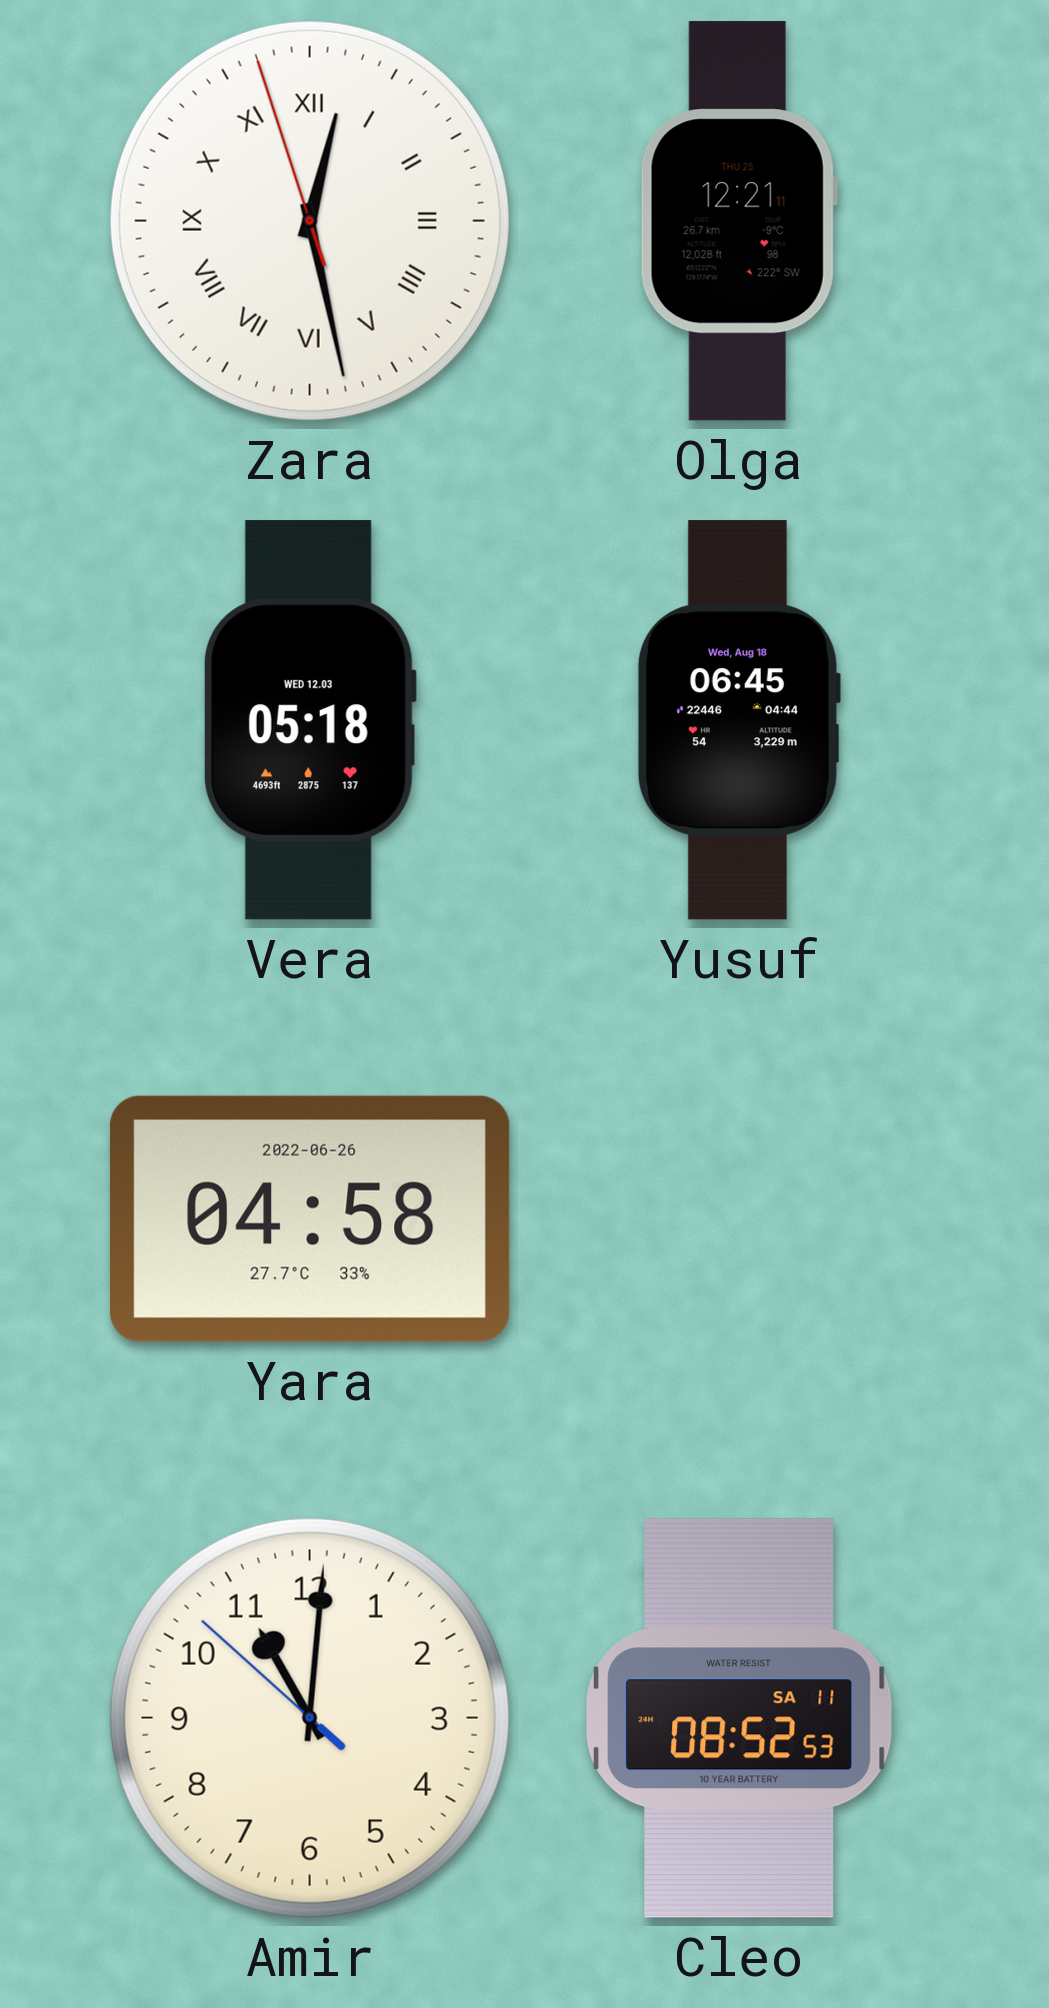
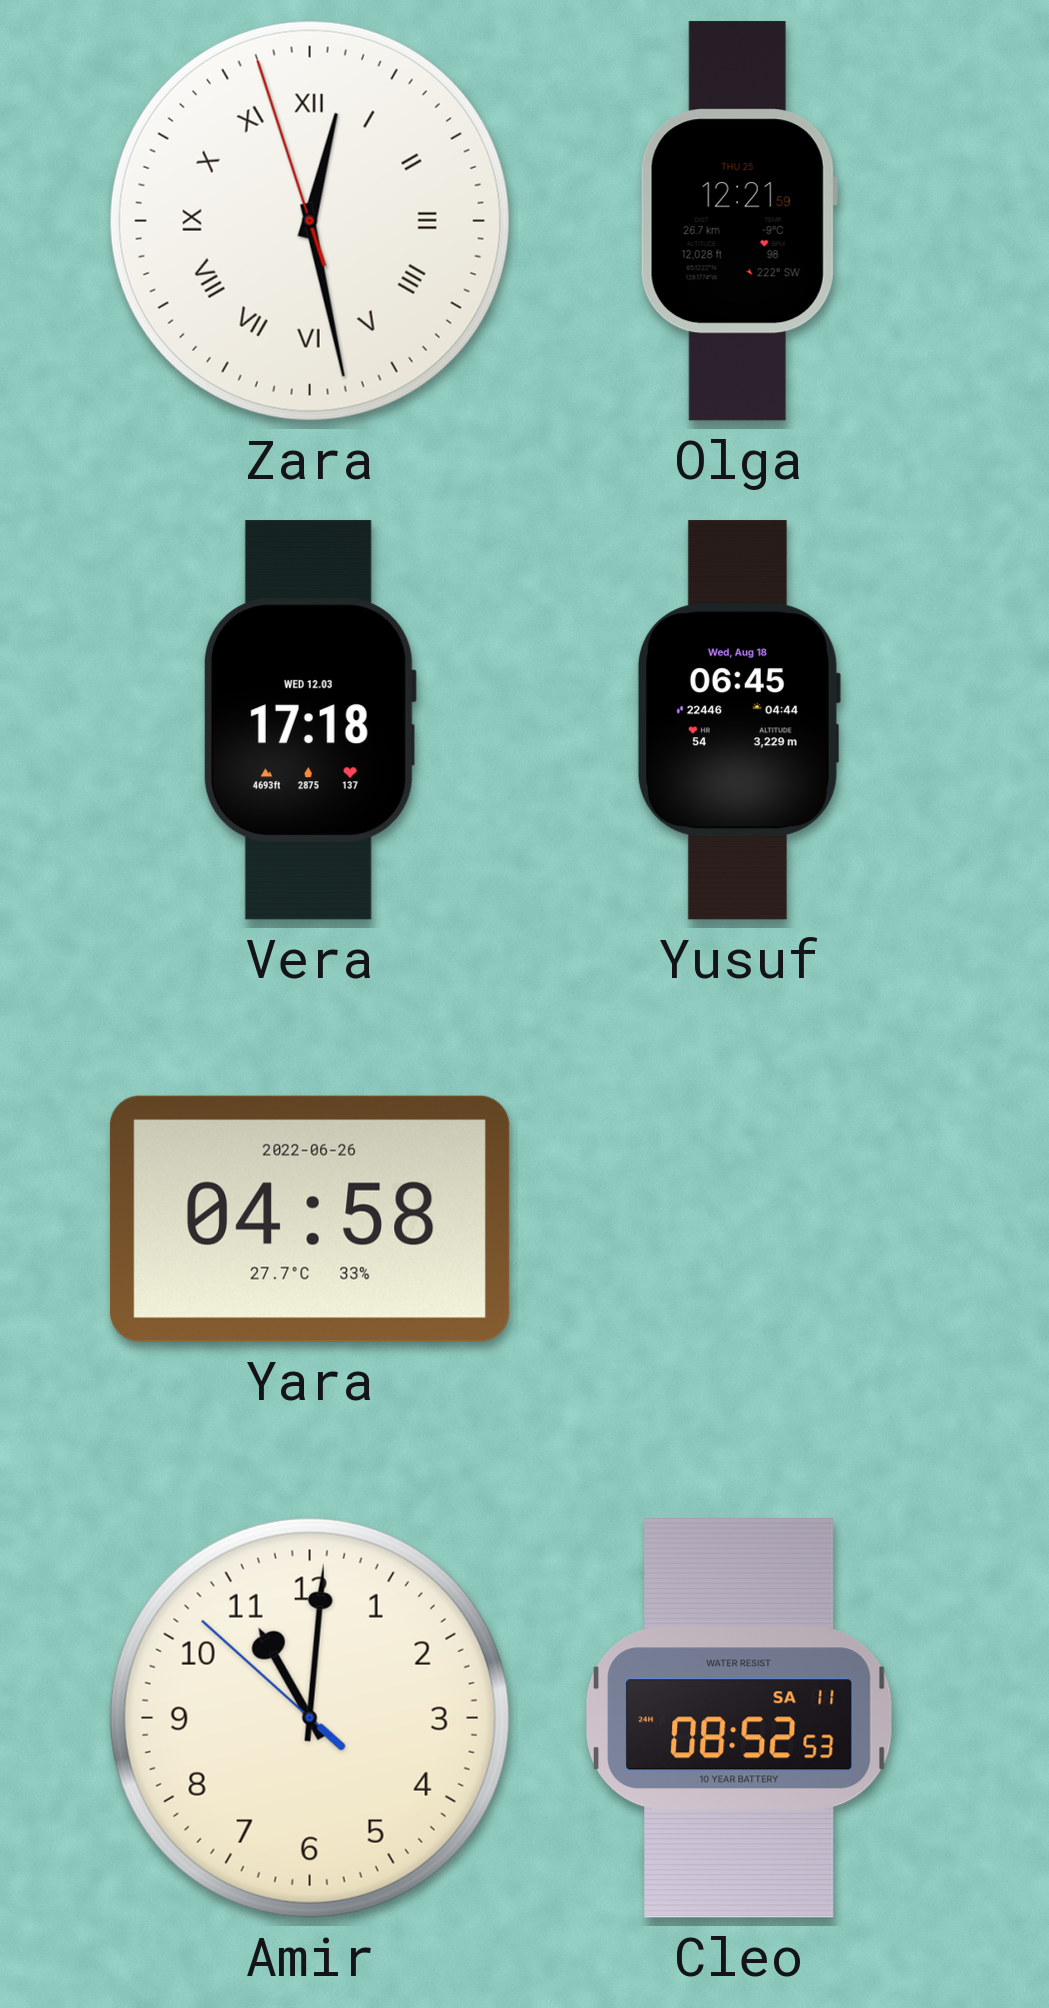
Olga: 12:21:11 -> 12:21:59 (739, 221)
Vera: 05:18 -> 17:18 (310, 720)
